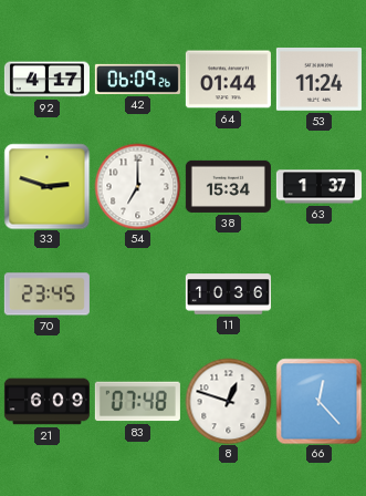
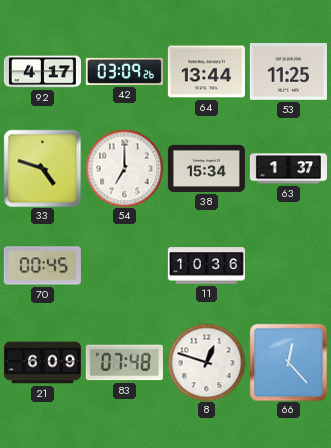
42: 06:09 -> 03:09 (124, 71)
64: 01:44 -> 13:44 (206, 72)
53: 11:24 -> 11:25 (288, 72)
33: 2:48 -> 4:48 (42, 168)
70: 23:45 -> 00:45 (42, 266)
